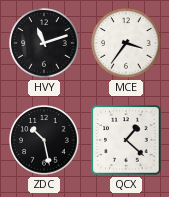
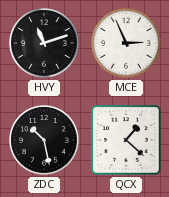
MCE: 3:36 -> 2:56 (126, 43)
